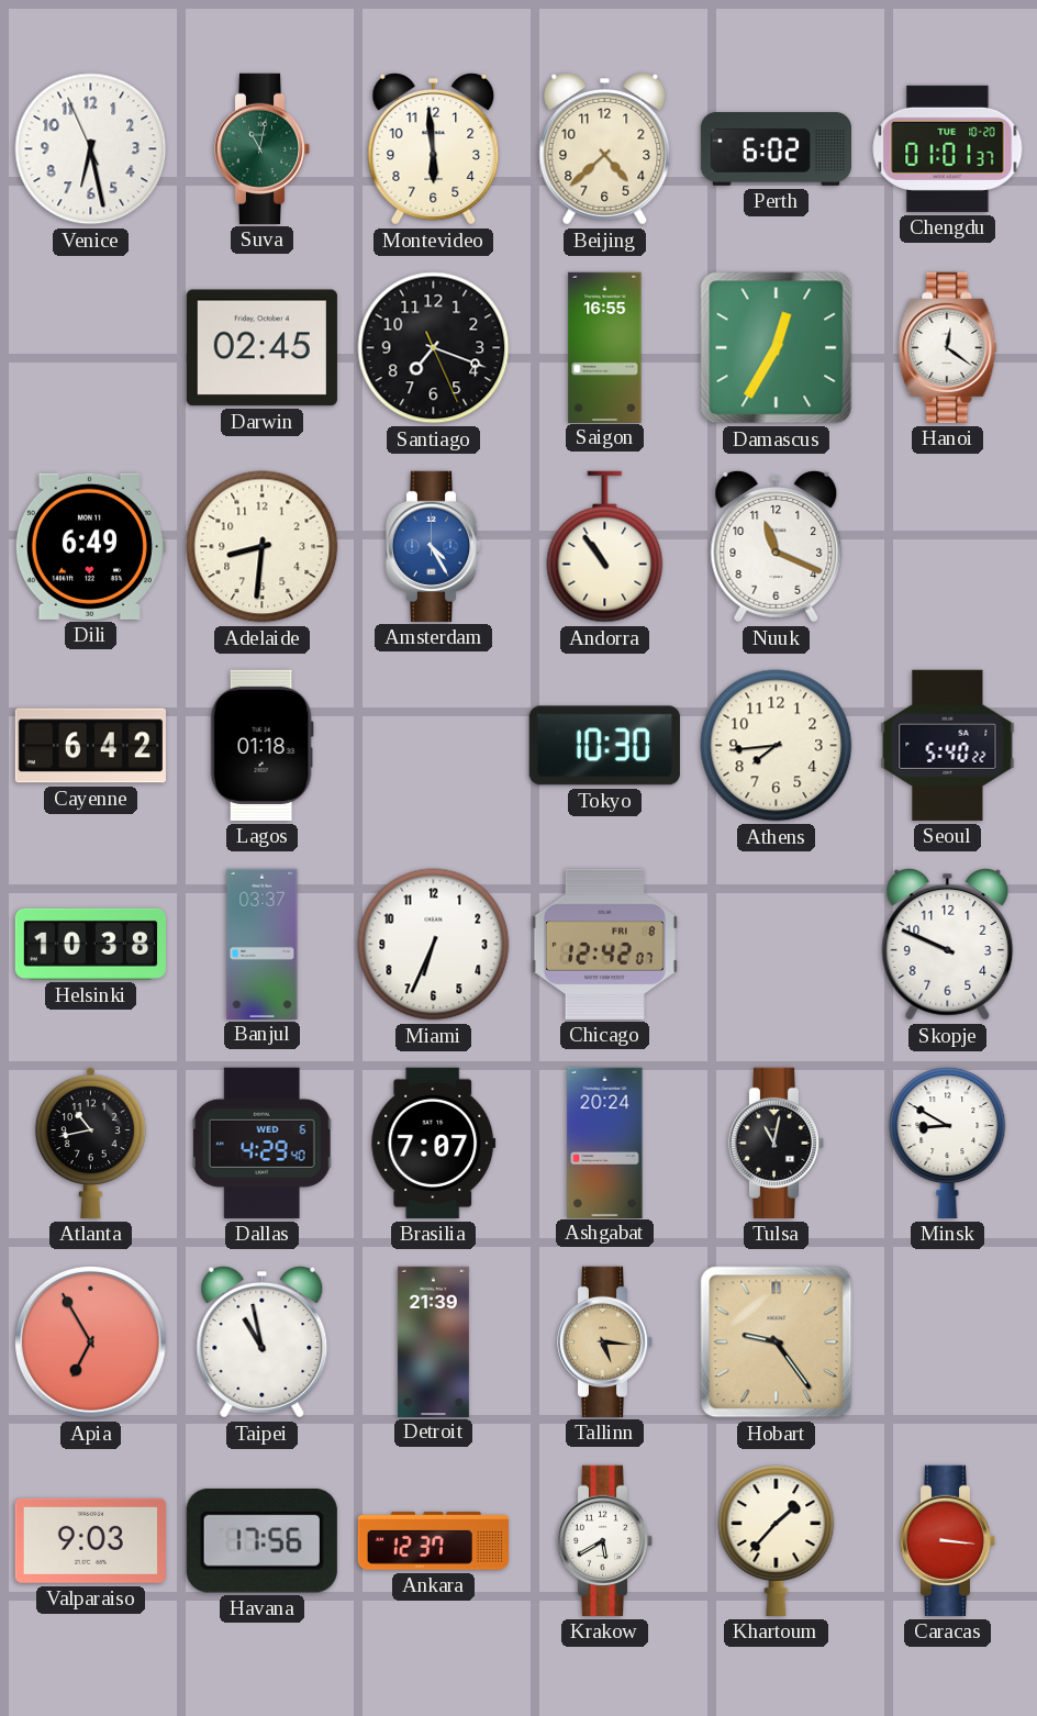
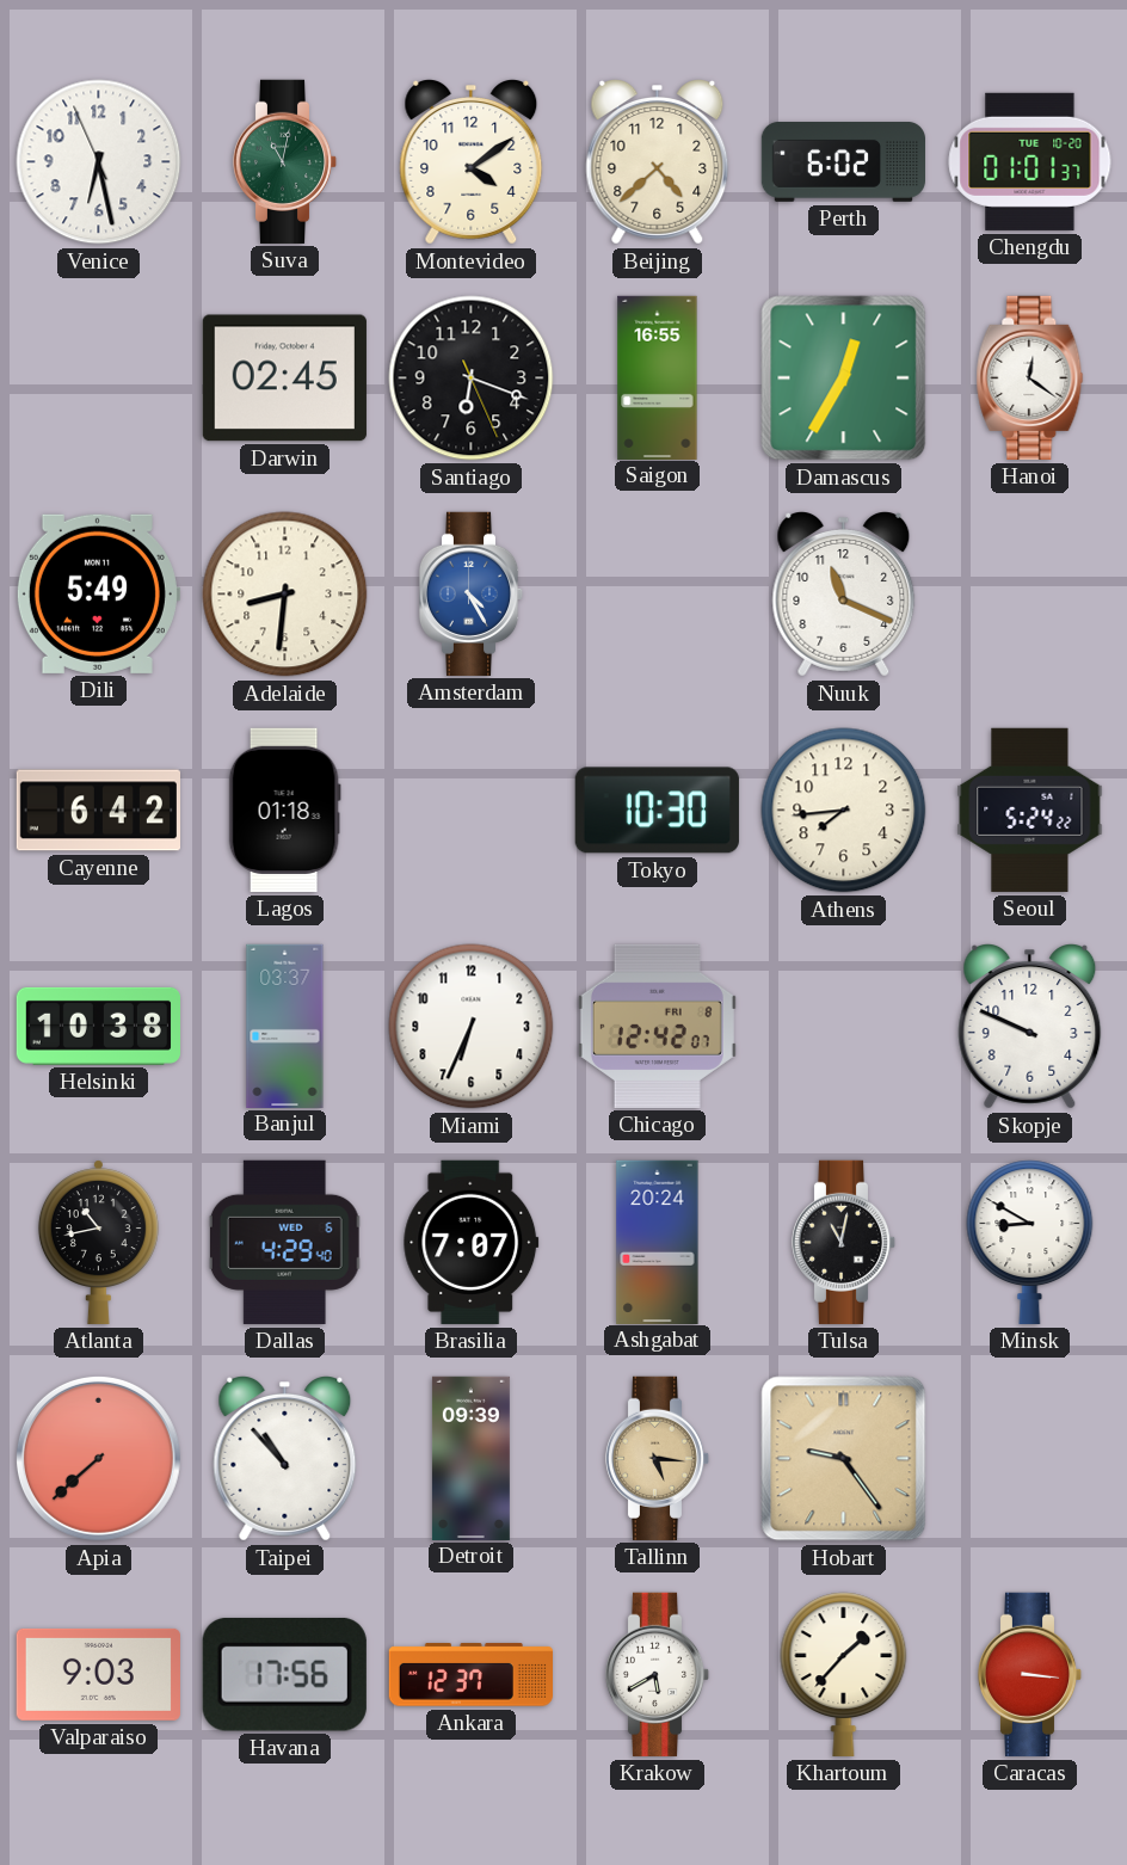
Montevideo: 5:59 -> 4:09 (472, 162)
Santiago: 7:18 -> 6:18 (472, 378)
Dili: 6:49 -> 5:49 (98, 593)
Andorra: 10:54 -> none (605, 547)
Seoul: 5:40 -> 5:24 (1030, 810)
Apia: 6:55 -> 7:38 (98, 1458)
Taipei: 10:58 -> 10:53 (285, 1459)
Detroit: 21:39 -> 09:39 (470, 1458)
